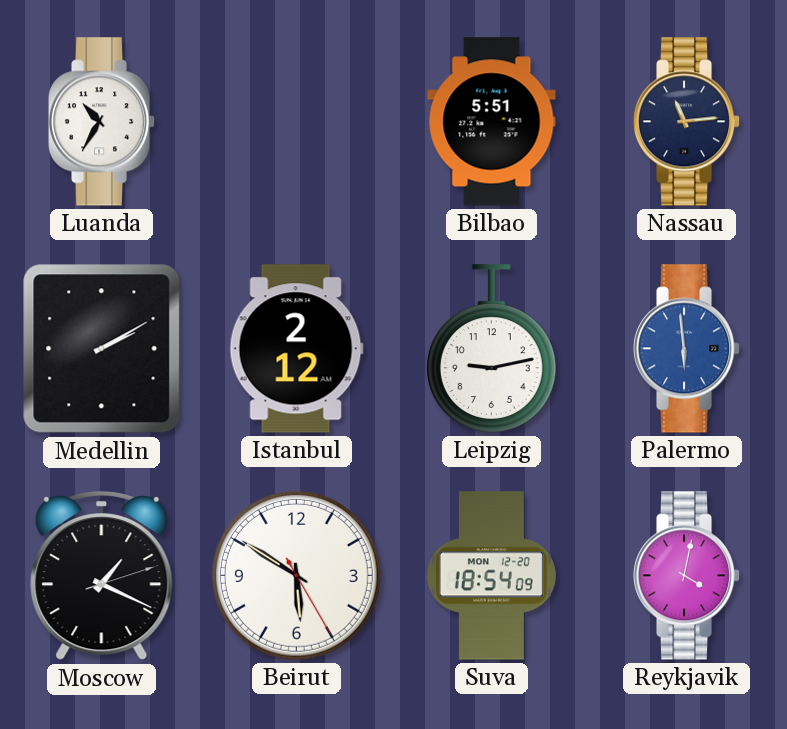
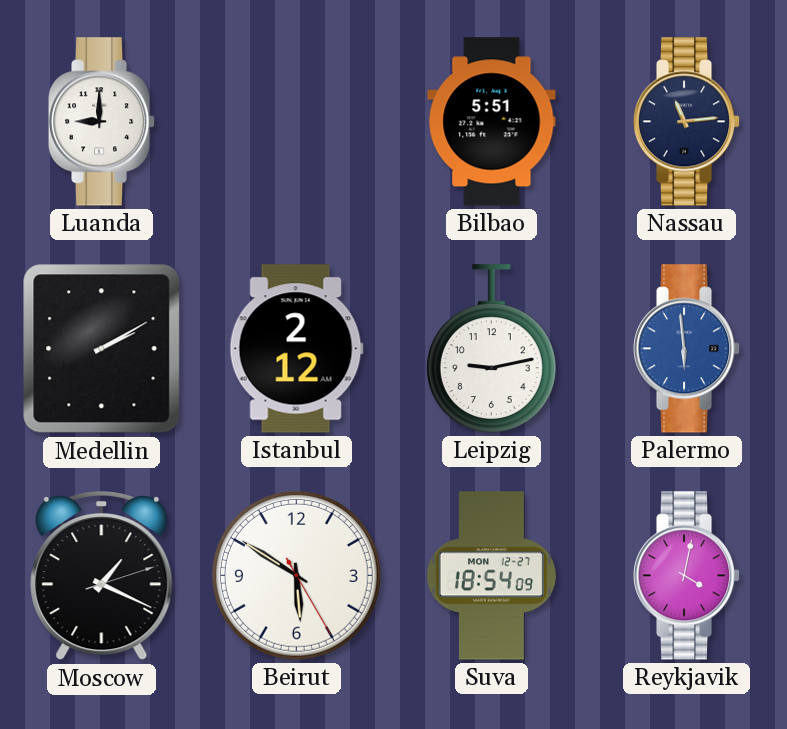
Luanda: 10:35 -> 9:00 (102, 122)
Suva date: MON 12-20 -> MON 12-27 (491, 576)
